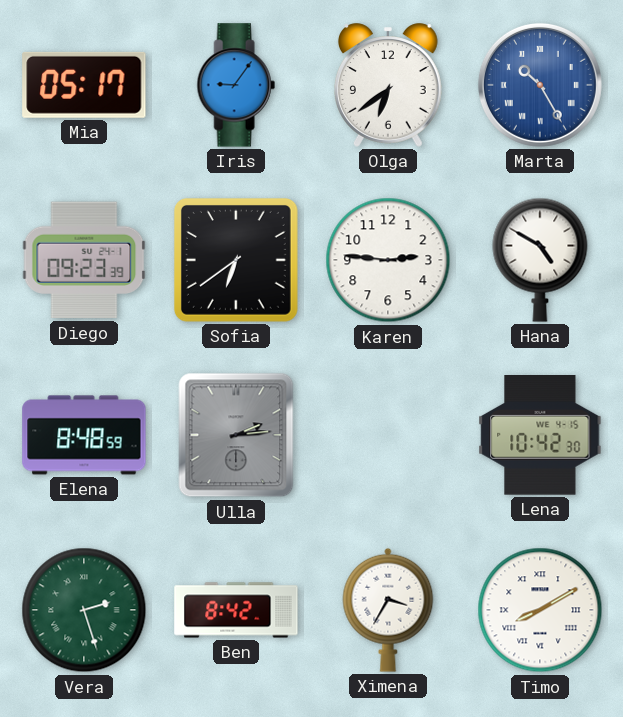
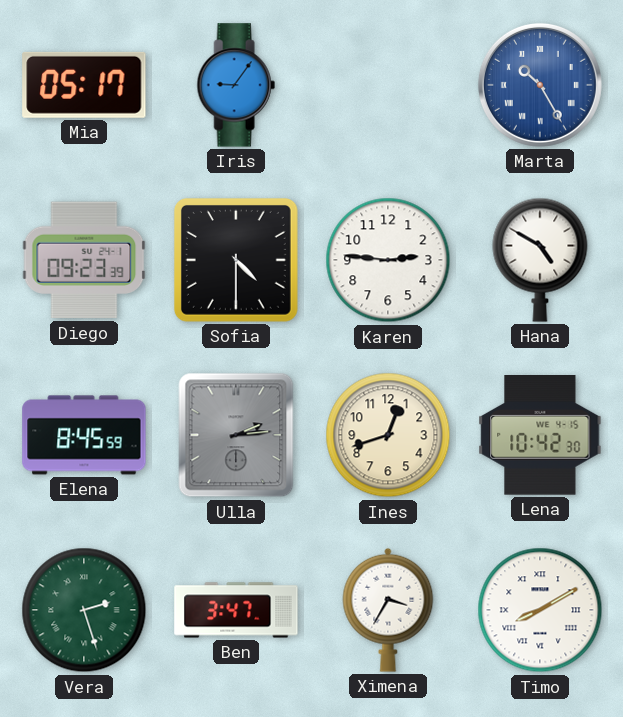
Olga: 6:39 -> none (389, 85)
Sofia: 6:39 -> 4:30 (236, 260)
Elena: 8:48 -> 8:45 (84, 435)
Ines: none -> 12:42 (388, 435)
Ben: 8:42 -> 3:47 (236, 610)
